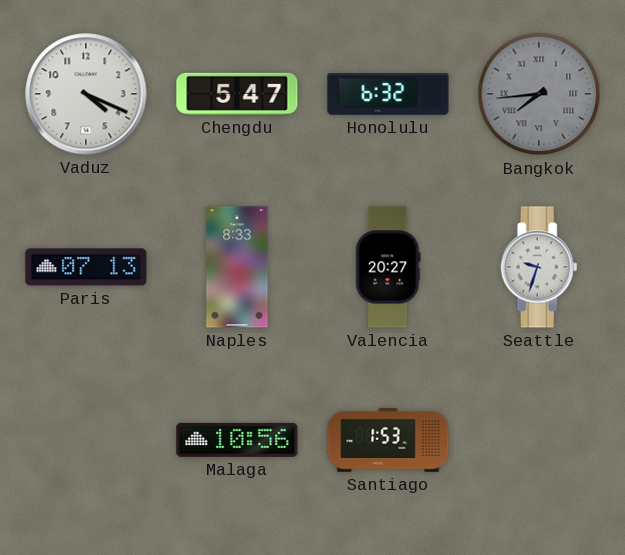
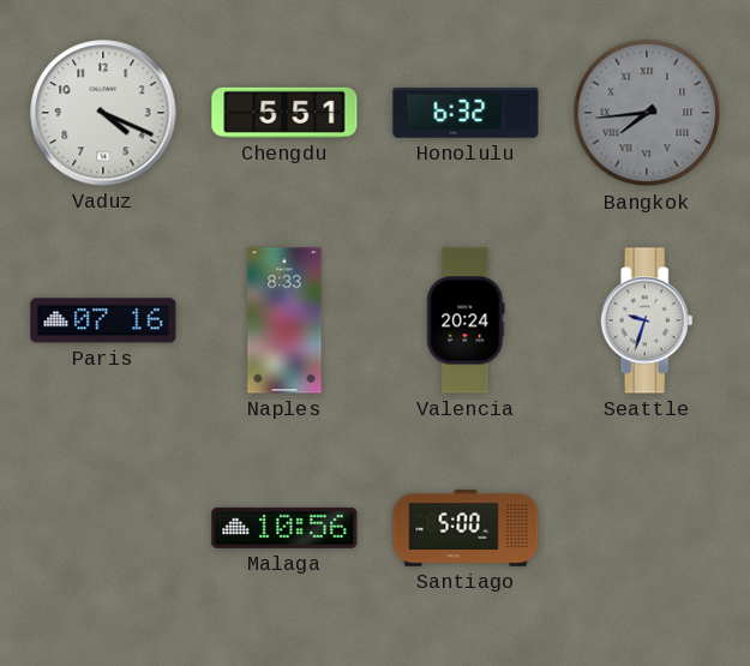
Chengdu: 5:47 -> 5:51 (284, 113)
Paris: 07:13 -> 07:16 (103, 320)
Valencia: 20:27 -> 20:24 (466, 320)
Santiago: 1:53 -> 5:00 (466, 528)
